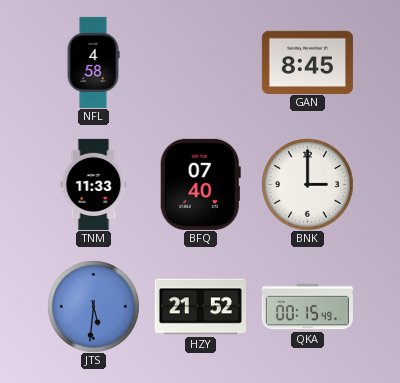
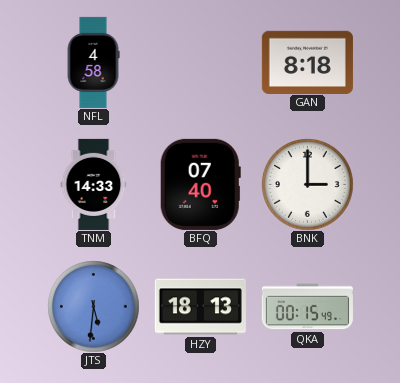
GAN: 8:45 -> 8:18 (307, 62)
TNM: 11:33 -> 14:33 (94, 184)
HZY: 21:52 -> 18:13 (200, 307)
